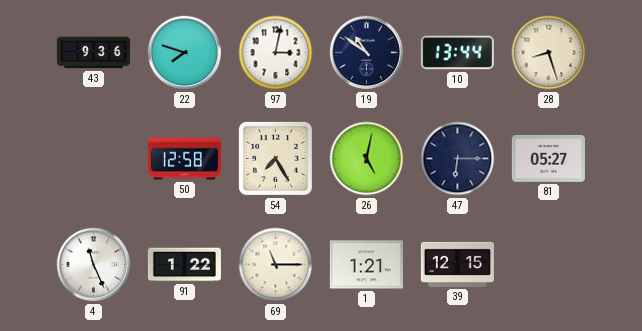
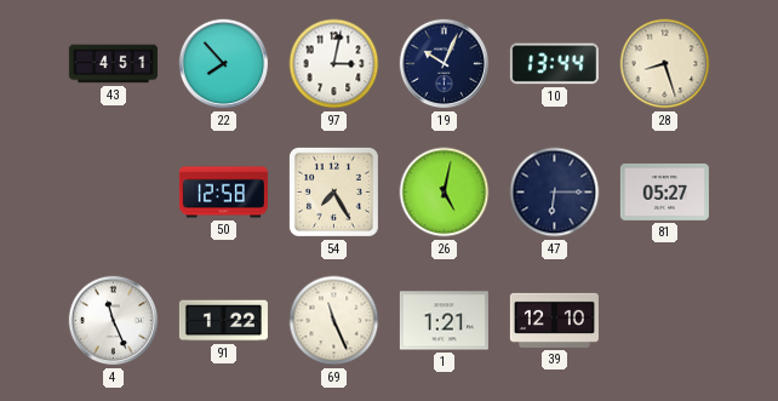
43: 9:36 -> 4:51 (113, 64)
22: 7:48 -> 7:53 (224, 64)
19: 10:51 -> 10:04 (445, 64)
69: 11:15 -> 11:26 (334, 321)
39: 12:15 -> 12:10 (554, 320)
